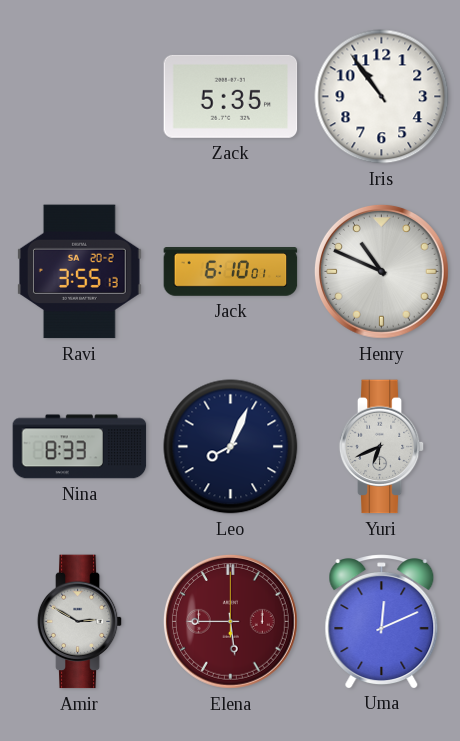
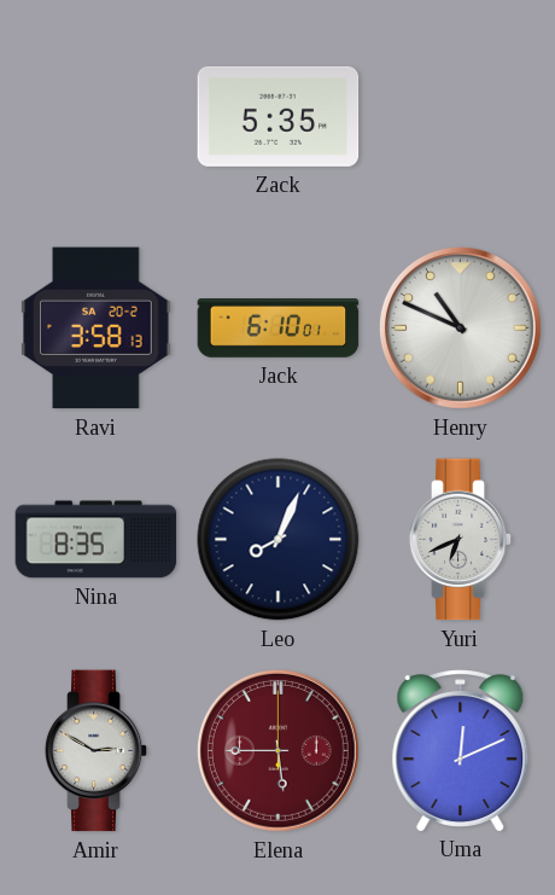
Iris: 10:54 -> none (382, 97)
Ravi: 3:55 -> 3:58 (97, 329)
Nina: 8:33 -> 8:35 (97, 540)
